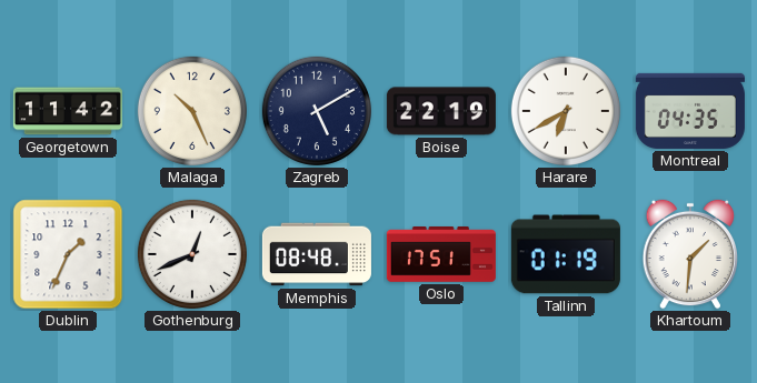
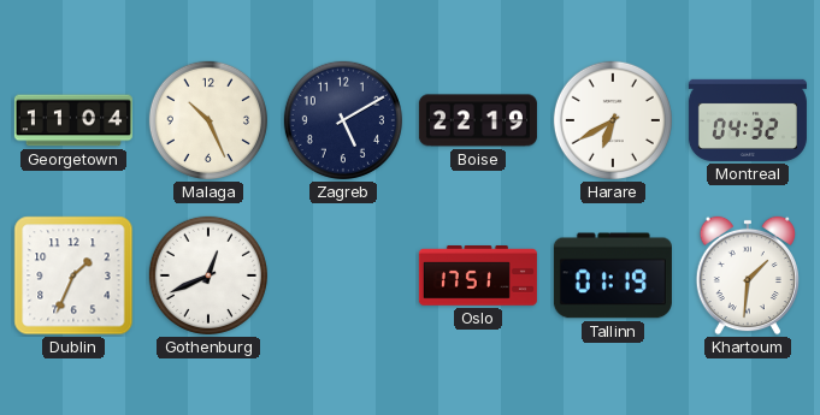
Georgetown: 11:42 -> 11:04 (73, 120)
Montreal: 04:35 -> 04:32 (748, 120)
Memphis: 08:48 -> none (317, 254)
